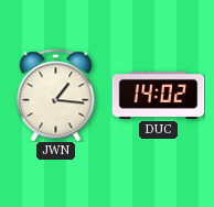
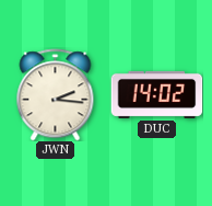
JWN: 1:16 -> 2:16 (56, 94)
